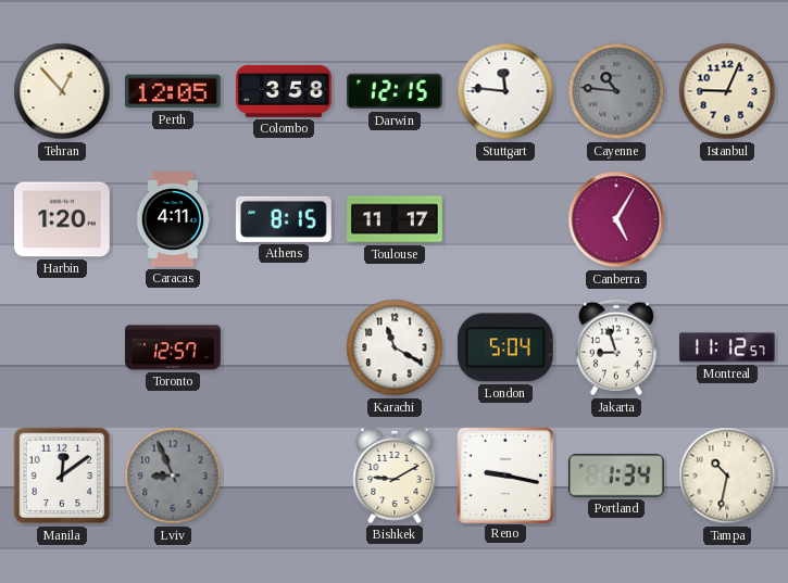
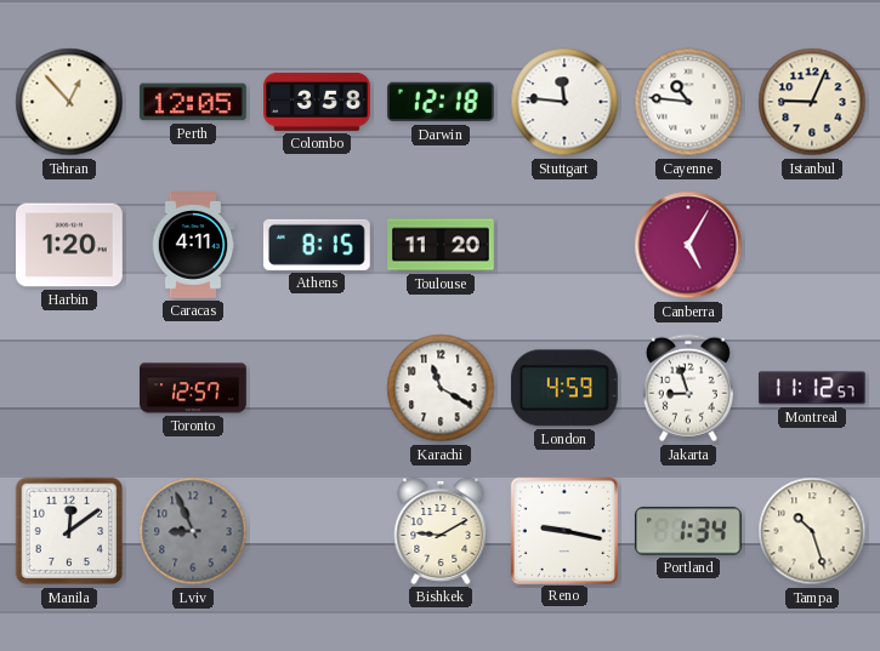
Darwin: 12:15 -> 12:18 (441, 102)
Cayenne dial: grey -> white (688, 102)
Toulouse: 11:17 -> 11:20 (442, 245)
London: 5:04 -> 4:59 (564, 388)
Tampa: 10:32 -> 10:27 (812, 531)
